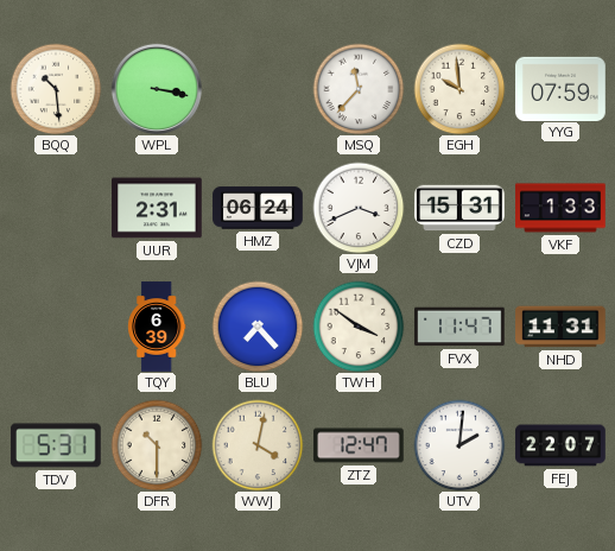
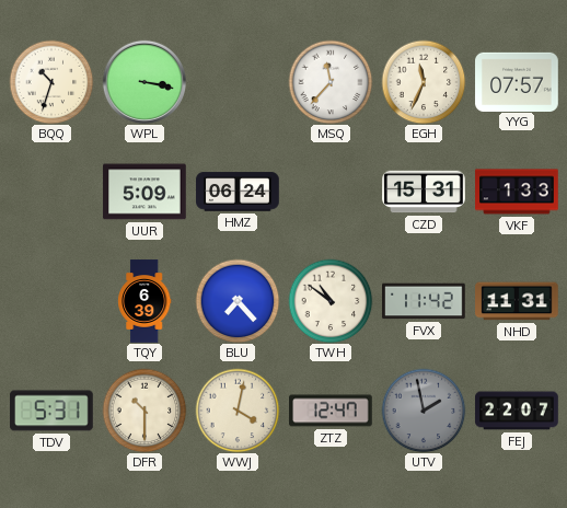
BQQ: 10:29 -> 10:33 (51, 82)
EGH: 9:59 -> 11:34 (424, 82)
YYG: 07:59 -> 07:57 (517, 81)
UUR: 2:31 -> 5:09 (144, 192)
VJM: 3:41 -> none (359, 208)
TWH: 3:51 -> 10:51 (331, 301)
FVX: 11:47 -> 11:42 (424, 301)
UTV: 2:01 -> 1:58 (424, 411)
UTV dial: white -> grey (424, 411)
